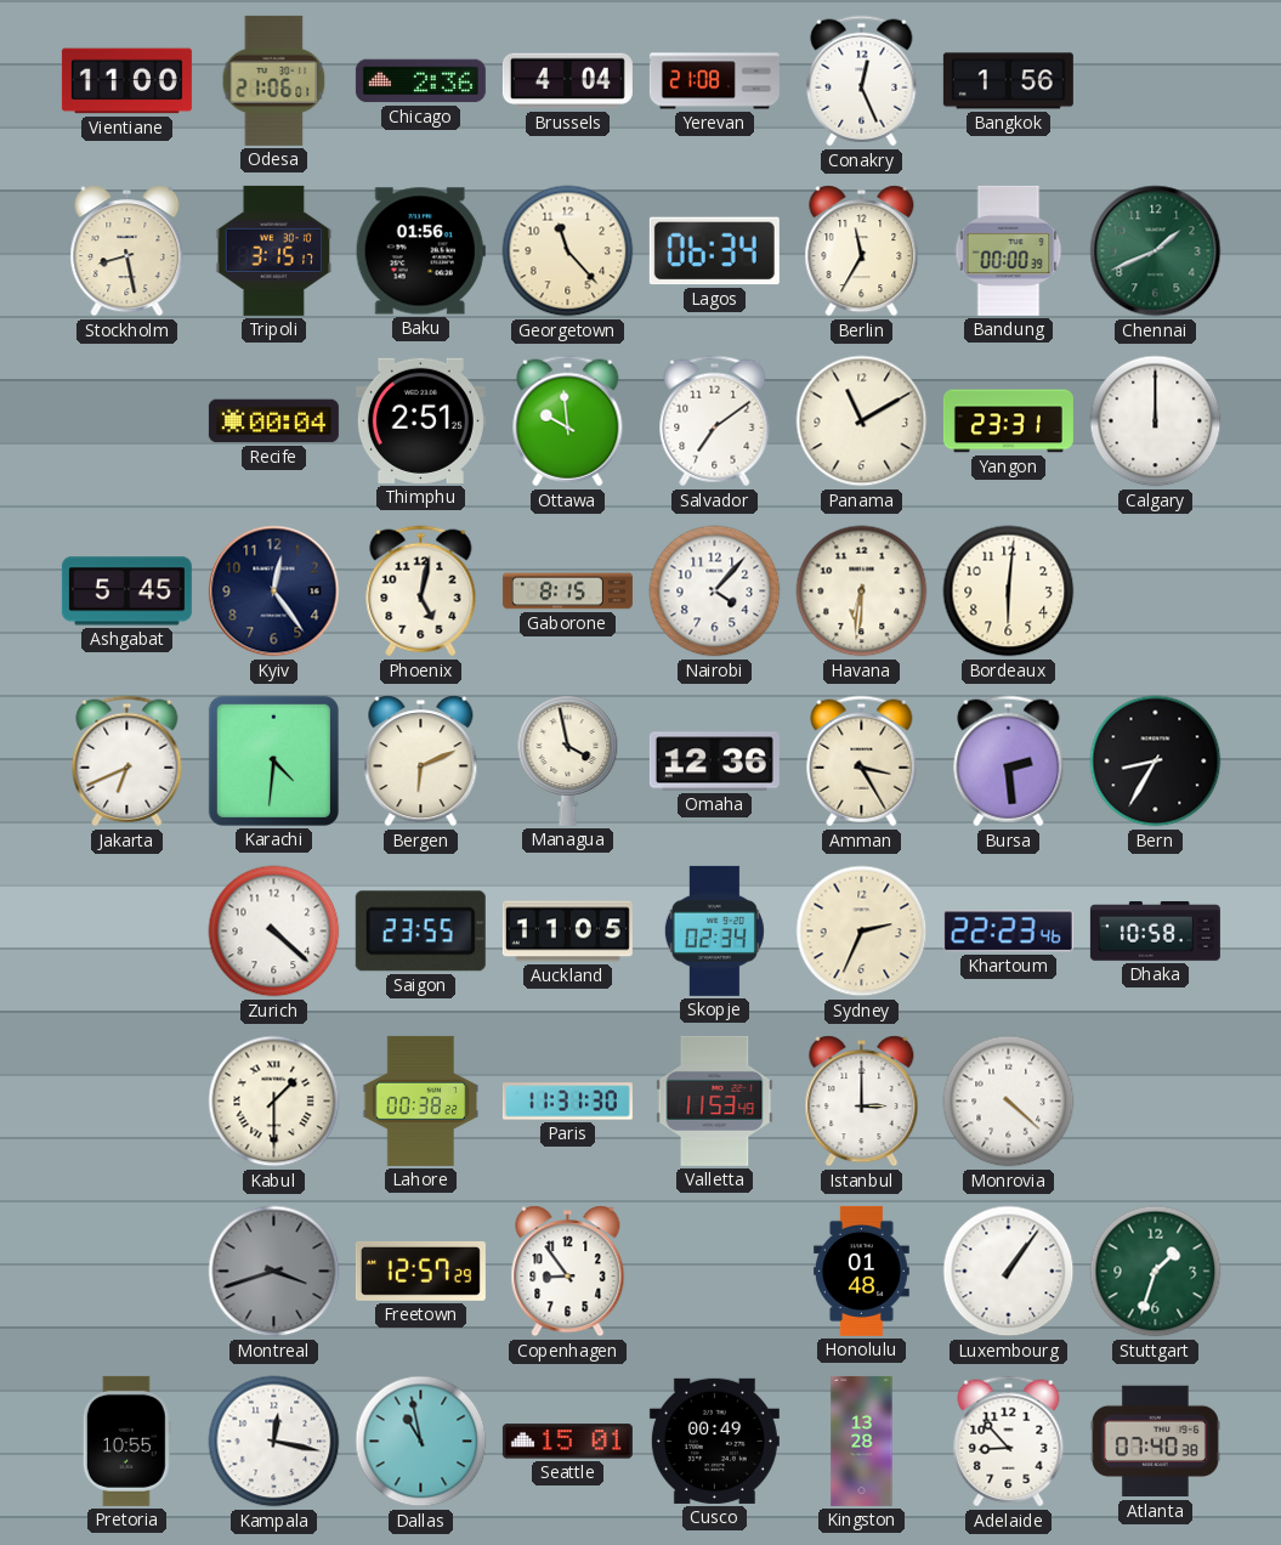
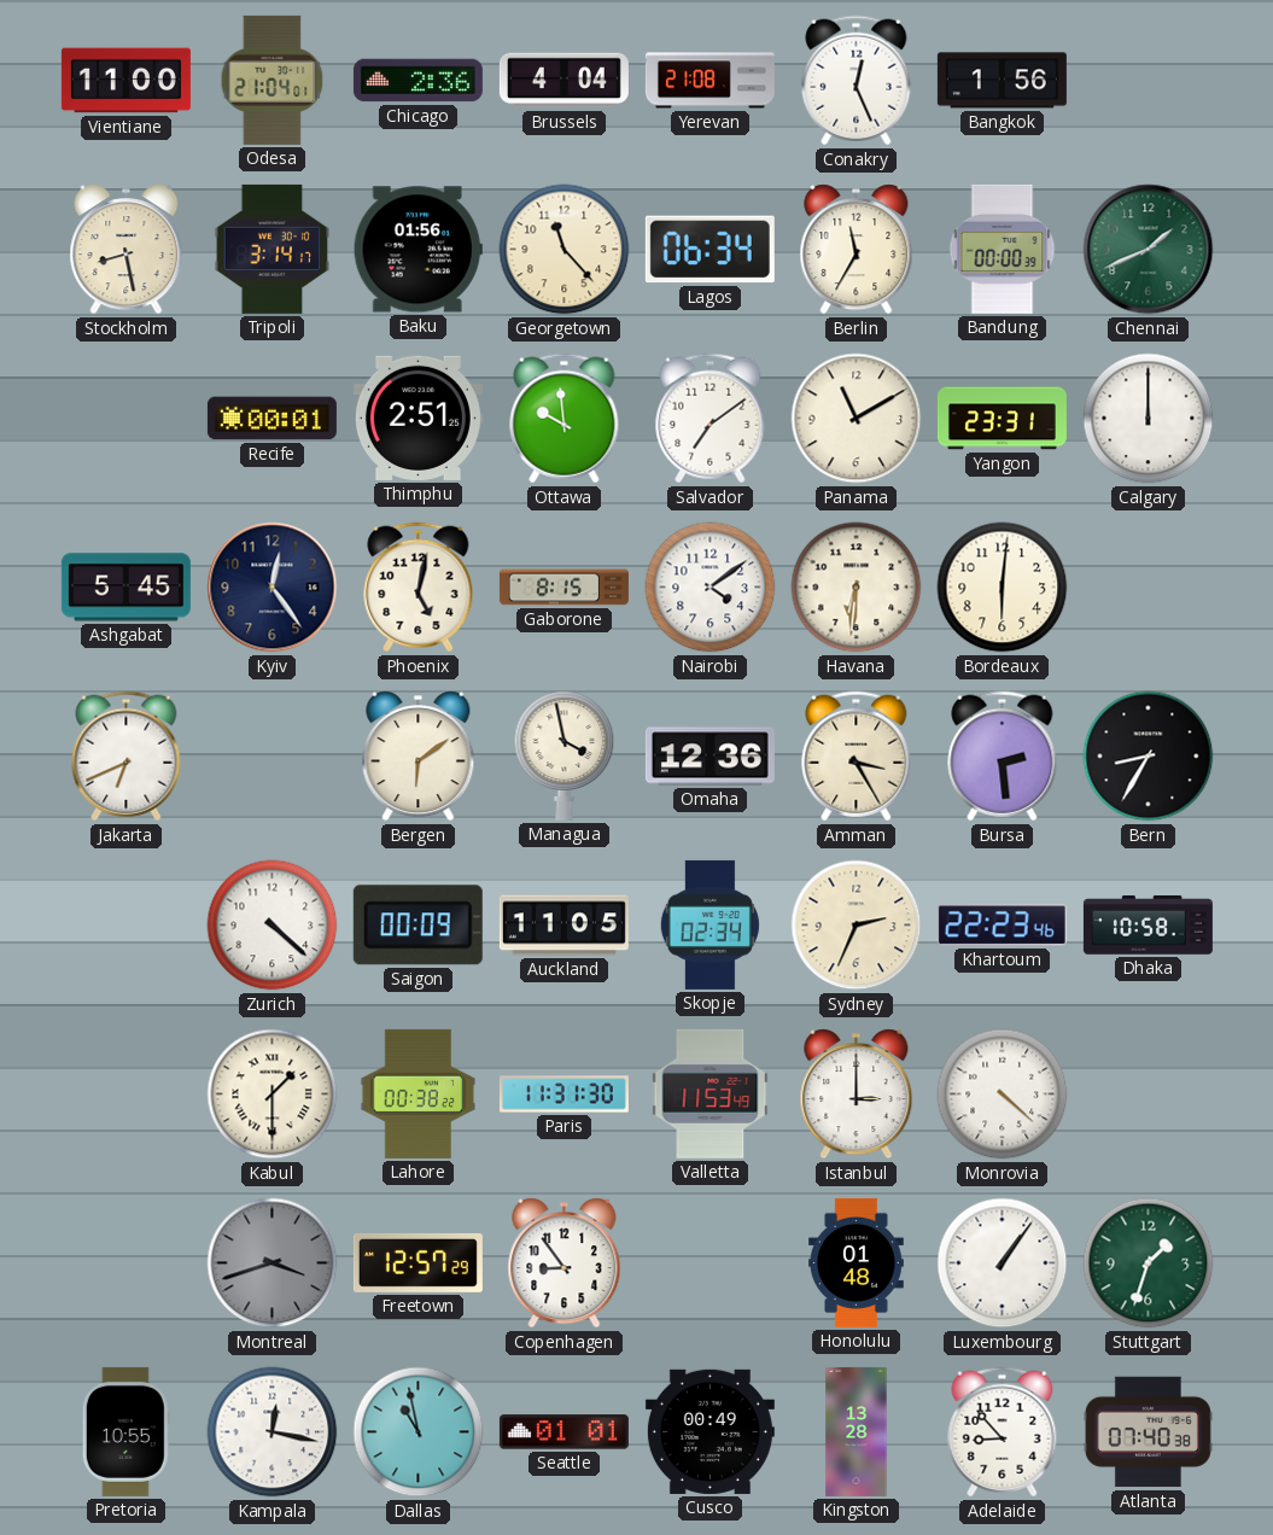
Odesa: 21:06 -> 21:04 (273, 80)
Tripoli: 3:15 -> 3:14 (273, 249)
Recife: 00:04 -> 00:01 (271, 419)
Nairobi: 4:07 -> 4:09 (711, 588)
Karachi: 4:31 -> none (273, 760)
Bergen: 6:11 -> 6:09 (419, 757)
Saigon: 23:55 -> 00:09 (417, 926)
Seattle: 15:01 -> 01:01 (563, 1432)
